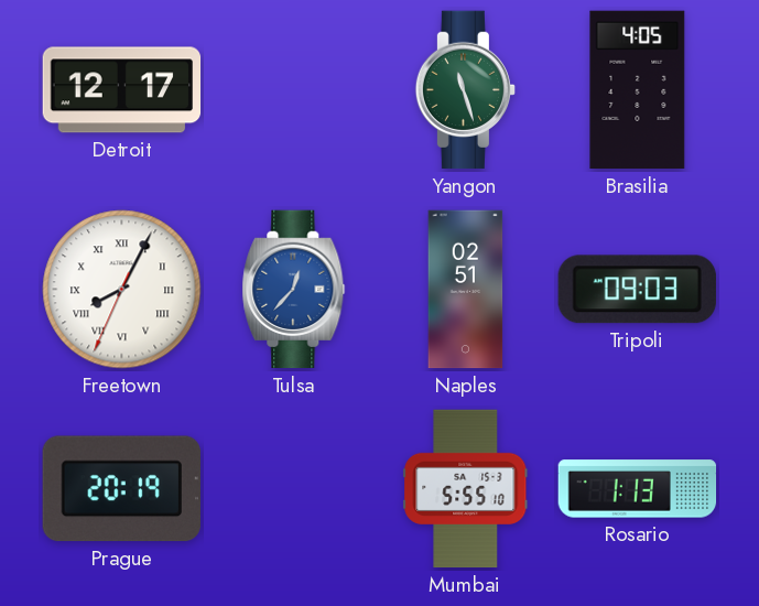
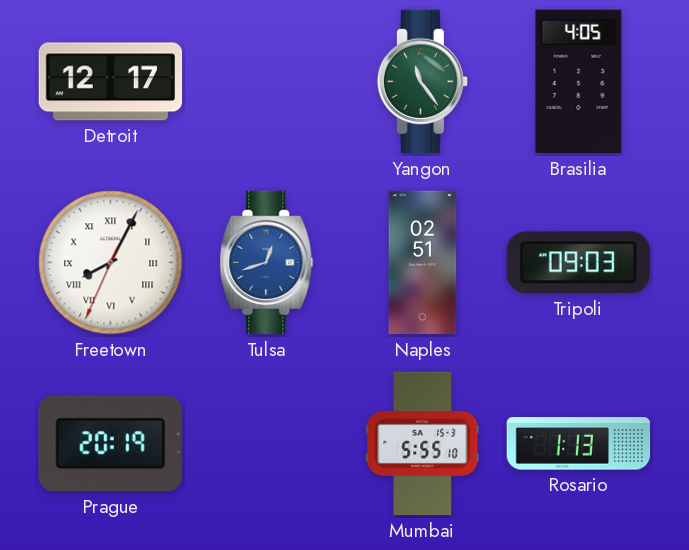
Yangon: 11:27 -> 11:24 (422, 82)
Tulsa: 12:37 -> 12:42 (267, 263)
